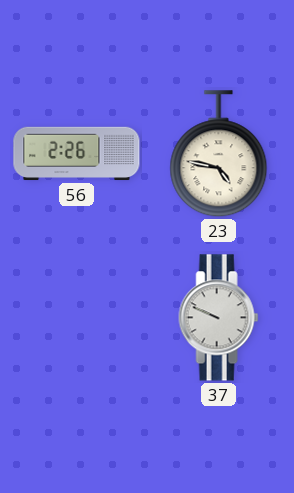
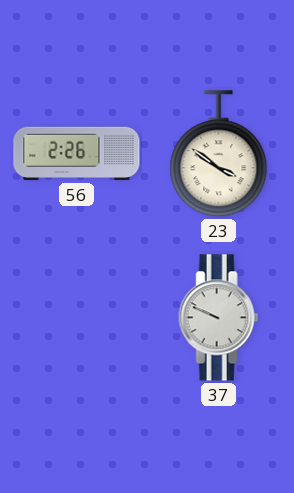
23: 4:47 -> 3:51 (219, 154)
